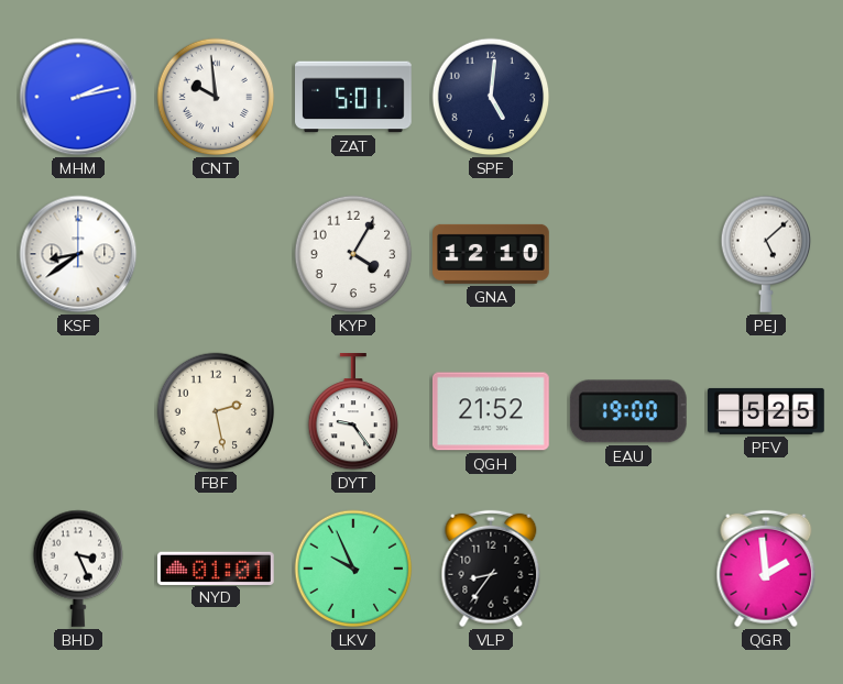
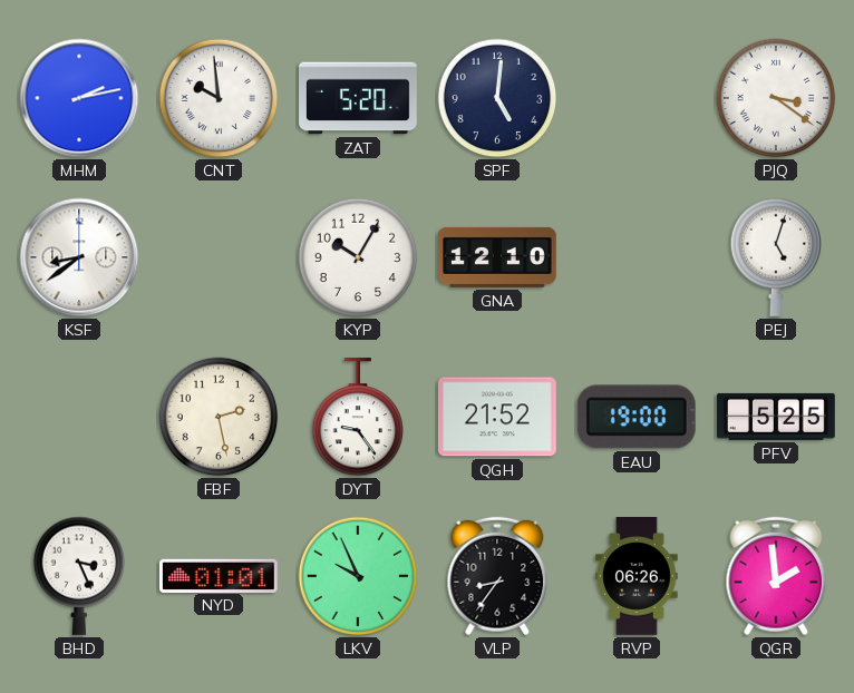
ZAT: 5:01 -> 5:20 (359, 98)
PJQ: none -> 3:21 (776, 98)
KYP: 4:05 -> 10:05 (358, 257)
PEJ: 5:08 -> 5:03 (776, 257)
RVP: none -> 06:26 (637, 576)
